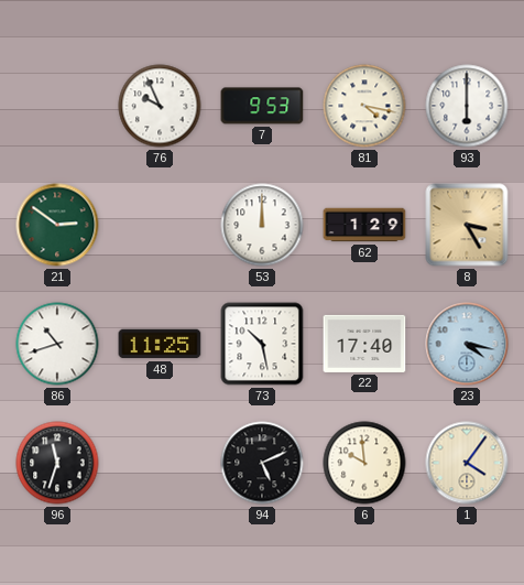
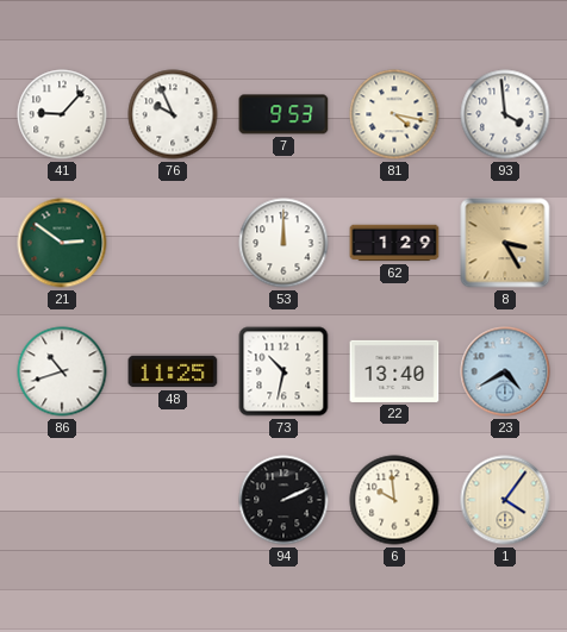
41: none -> 9:07 (62, 114)
93: 6:00 -> 3:59 (505, 114)
73: 10:28 -> 10:32 (283, 371)
22: 17:40 -> 13:40 (394, 371)
23: 4:17 -> 4:40 (505, 371)
96: 11:33 -> none (57, 463)
94: 5:11 -> 2:11 (283, 500)
